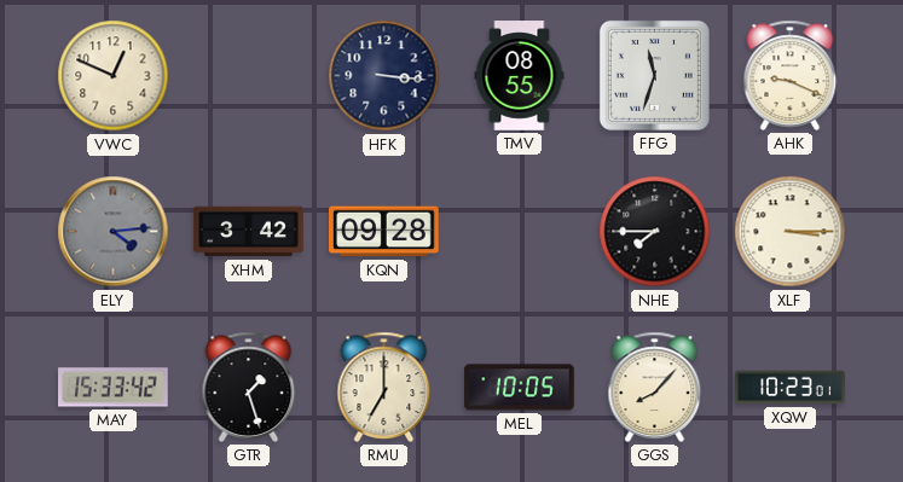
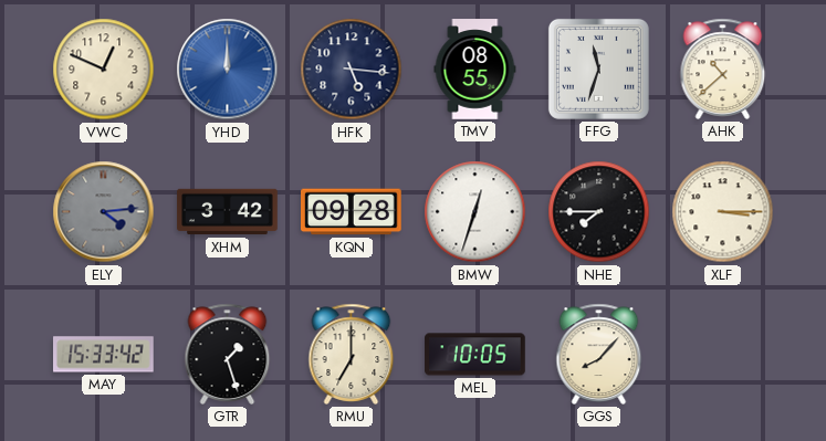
YHD: none -> 12:00 (228, 70)
HFK: 3:16 -> 5:16 (352, 70)
AHK: 9:19 -> 10:38 (723, 69)
BMW: none -> 12:33 (475, 212)
XQW: 10:23 -> none (791, 388)
